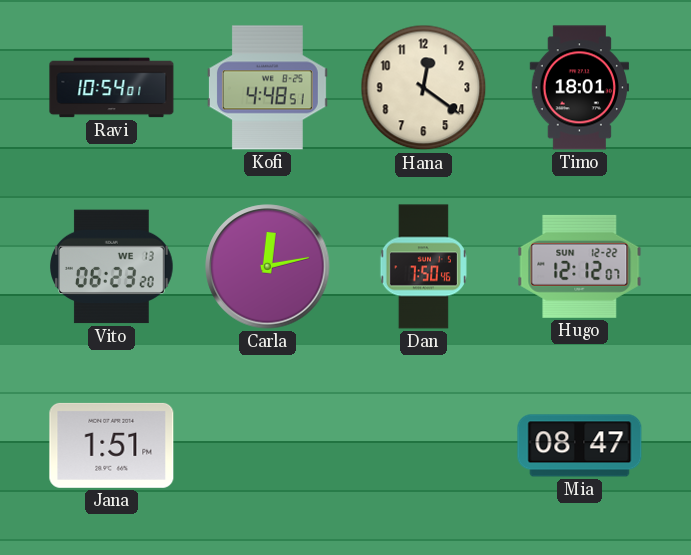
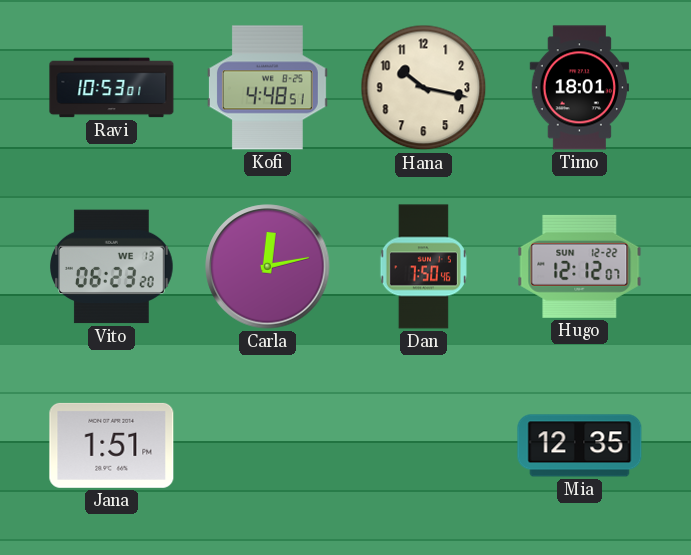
Ravi: 10:54 -> 10:53 (112, 88)
Hana: 12:21 -> 10:17 (424, 88)
Mia: 08:47 -> 12:35 (580, 446)
